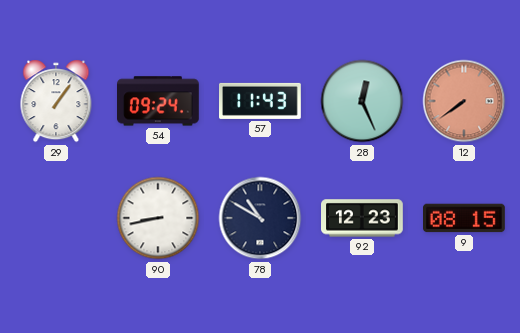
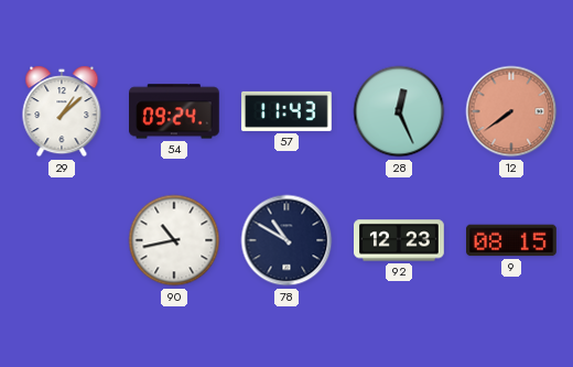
29: 1:06 -> 1:08 (62, 111)
90: 8:43 -> 10:43 (174, 240)
